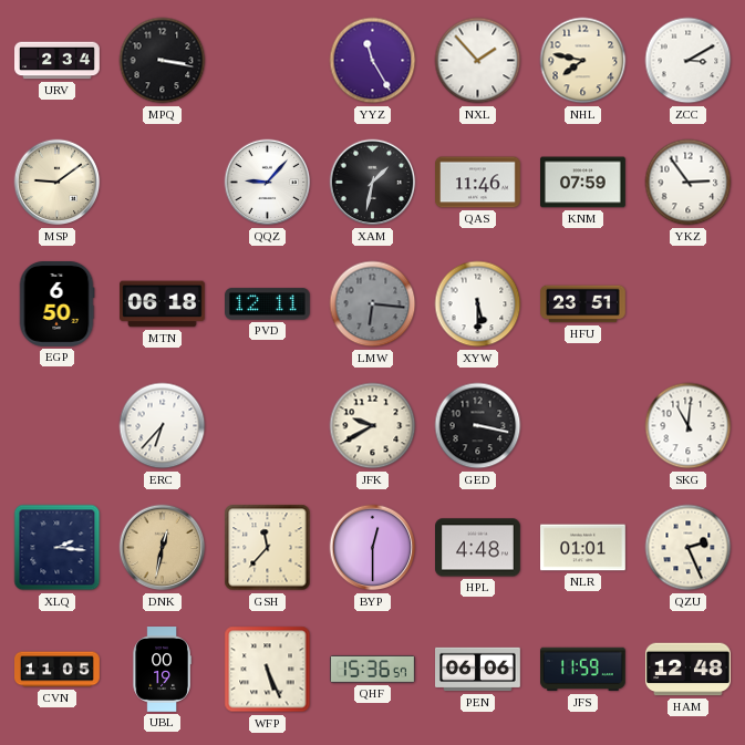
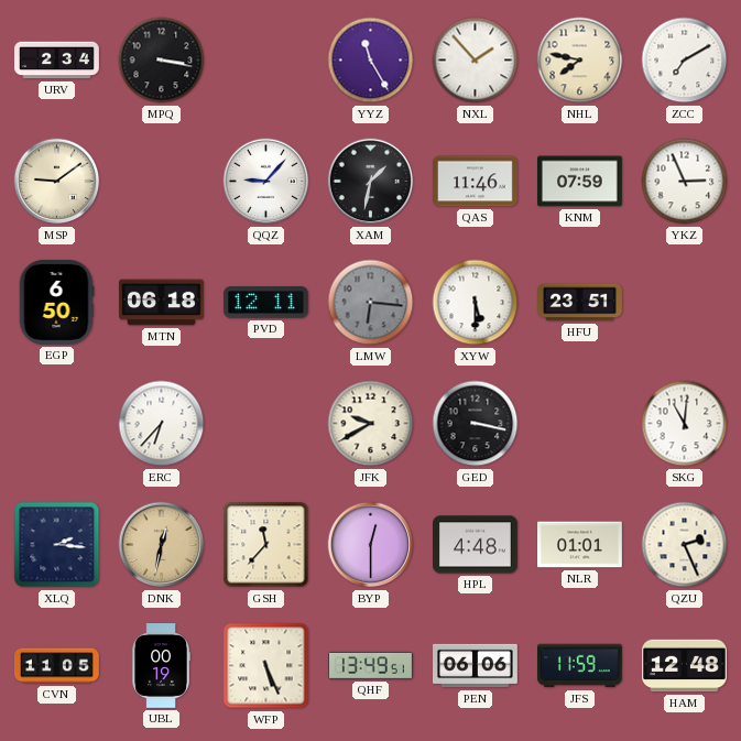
ZCC: 3:10 -> 7:10 (685, 61)
YKZ: 2:54 -> 2:56 (685, 182)
QHF: 15:36 -> 13:49 (371, 665)
